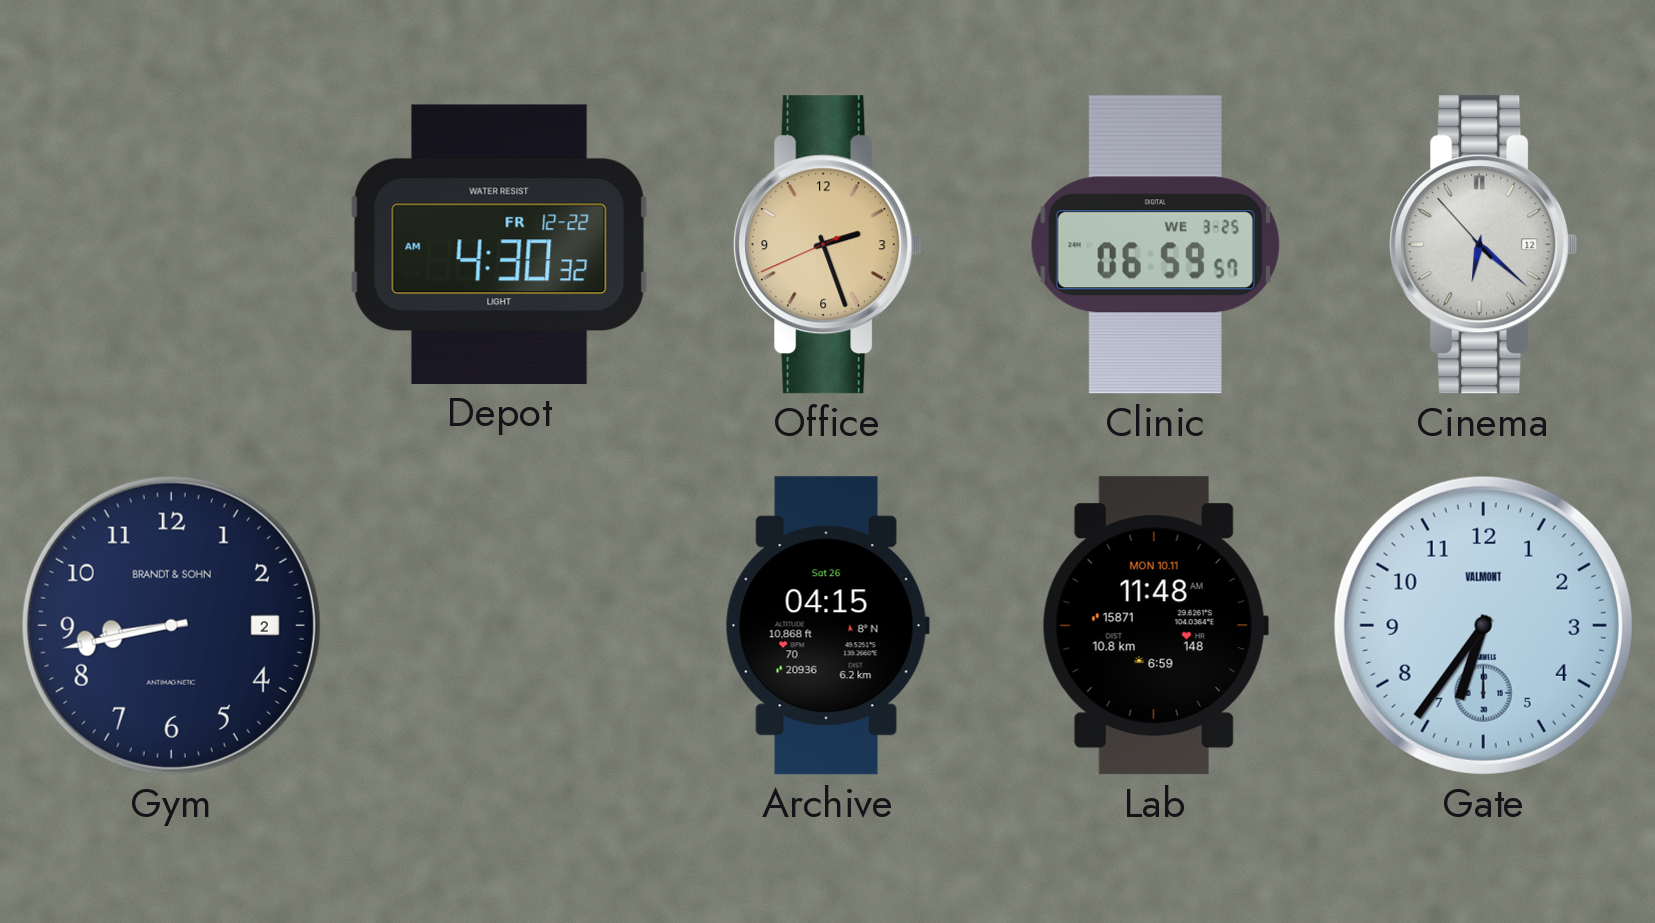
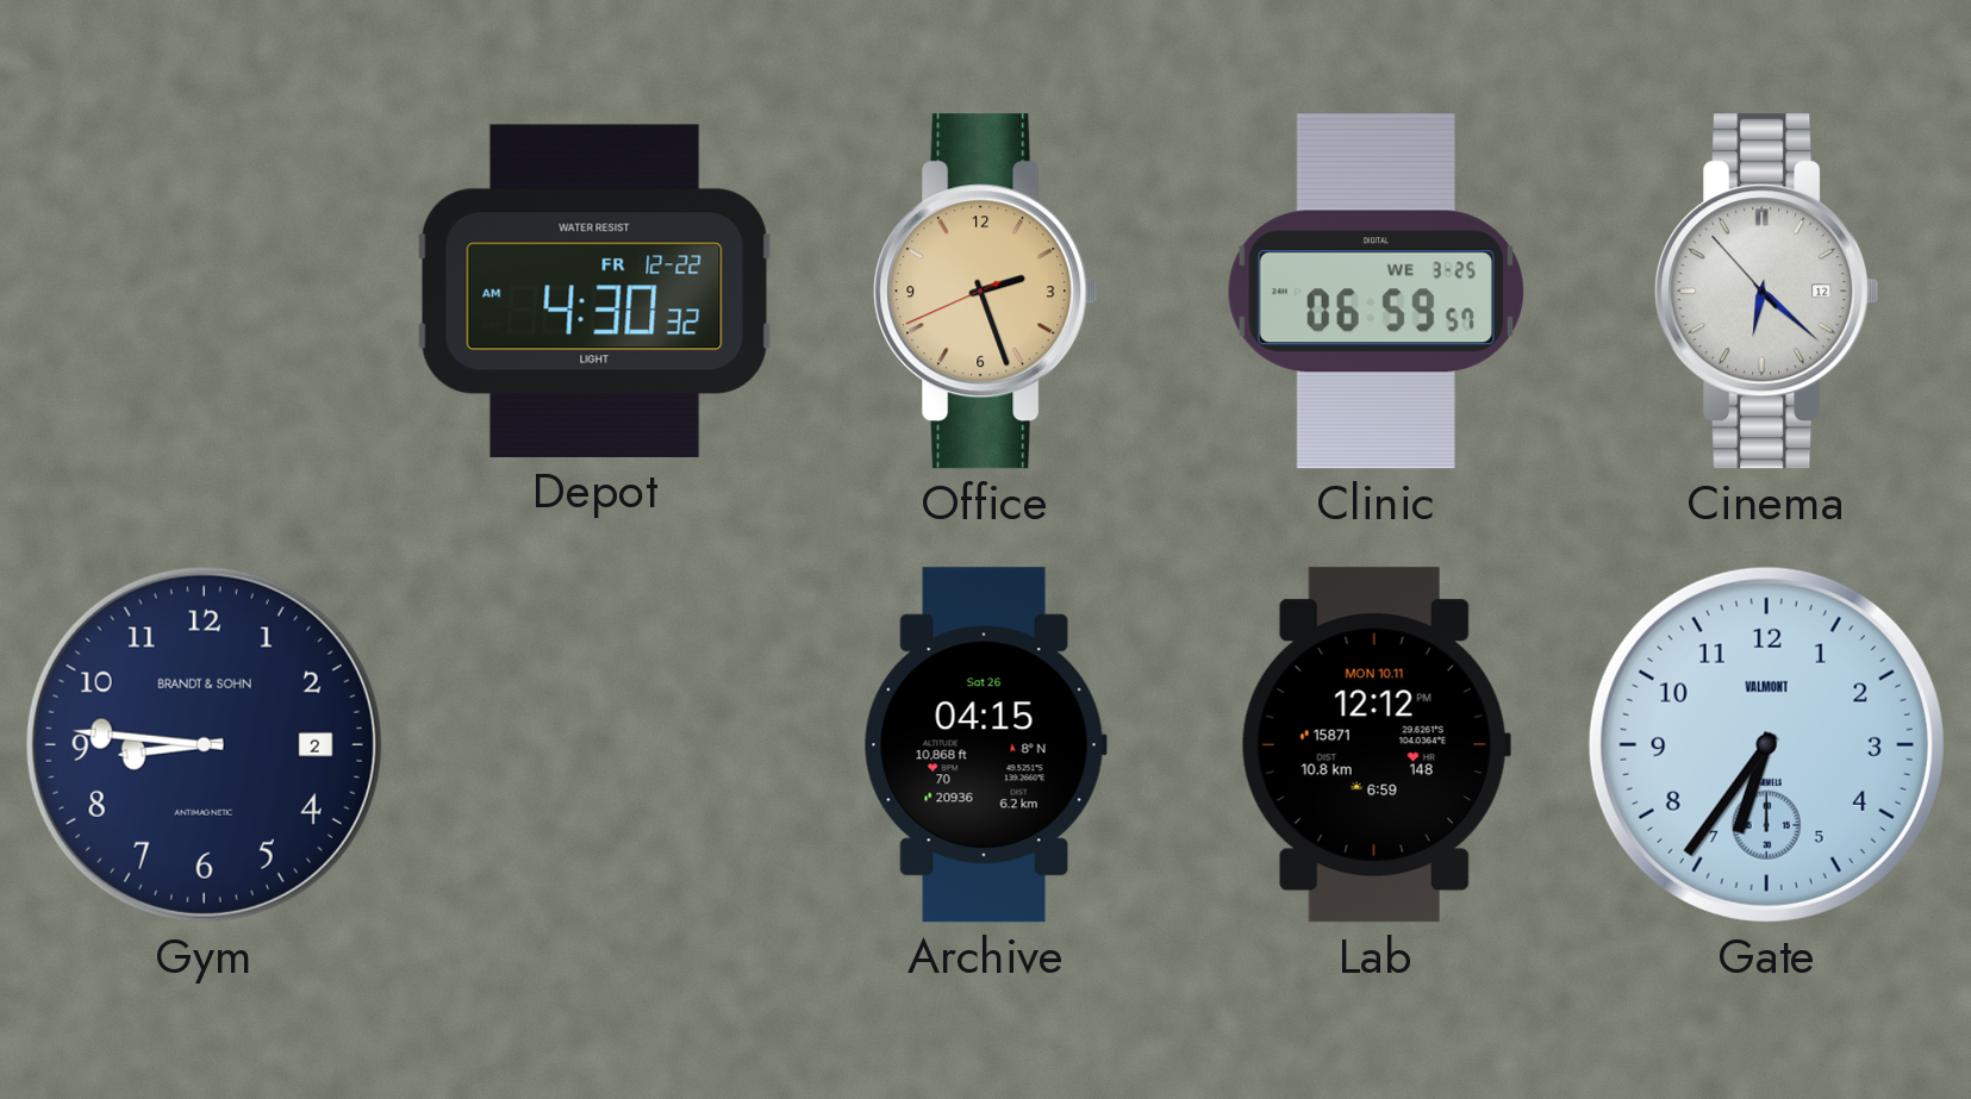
Gym: 8:43 -> 8:46 (204, 744)
Lab: 11:48 -> 12:12 (1376, 745)
